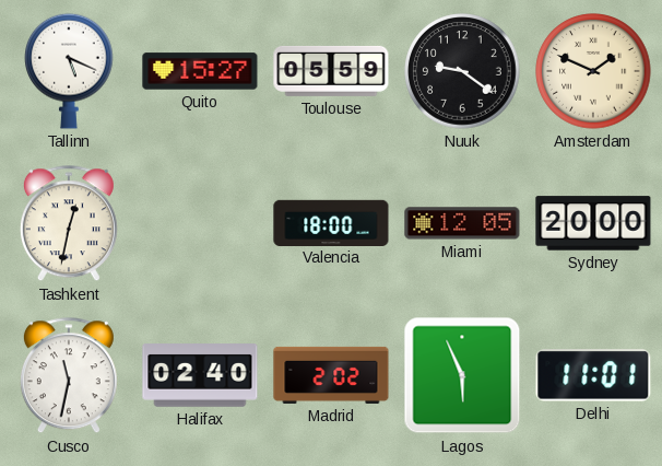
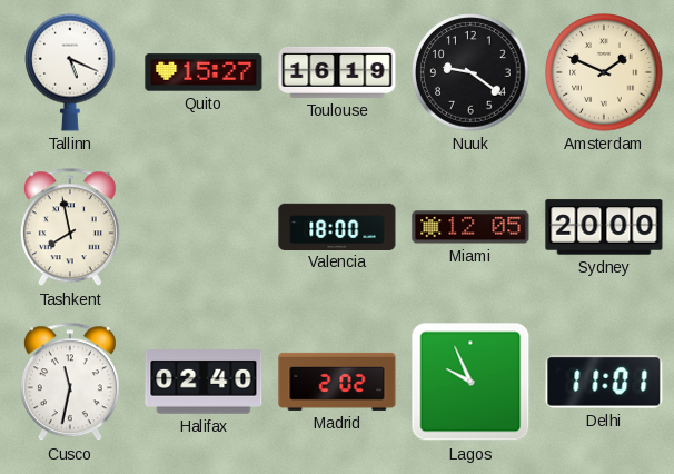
Toulouse: 05:59 -> 16:19 (337, 72)
Tashkent: 12:32 -> 7:58 (70, 228)
Lagos: 5:56 -> 9:56 (470, 382)
